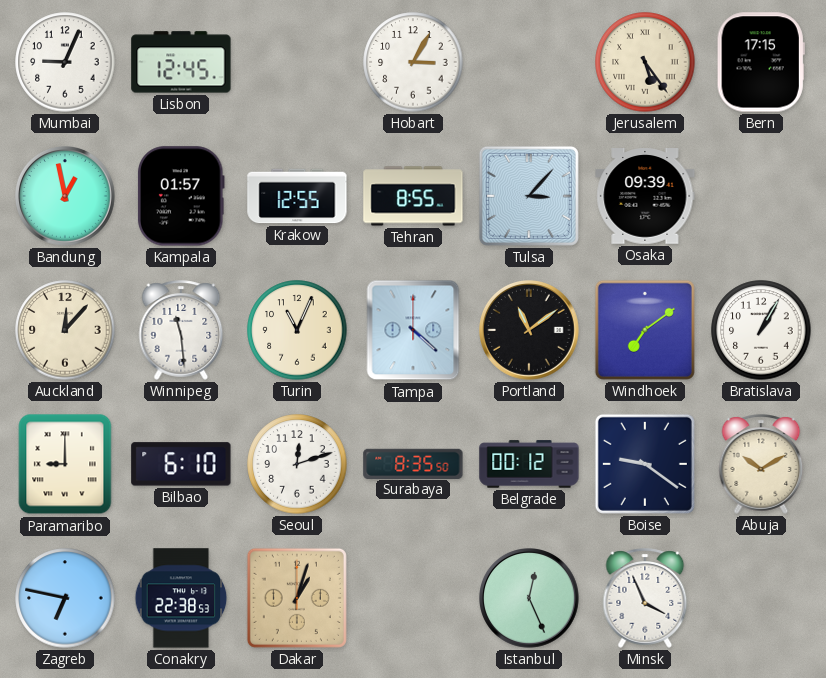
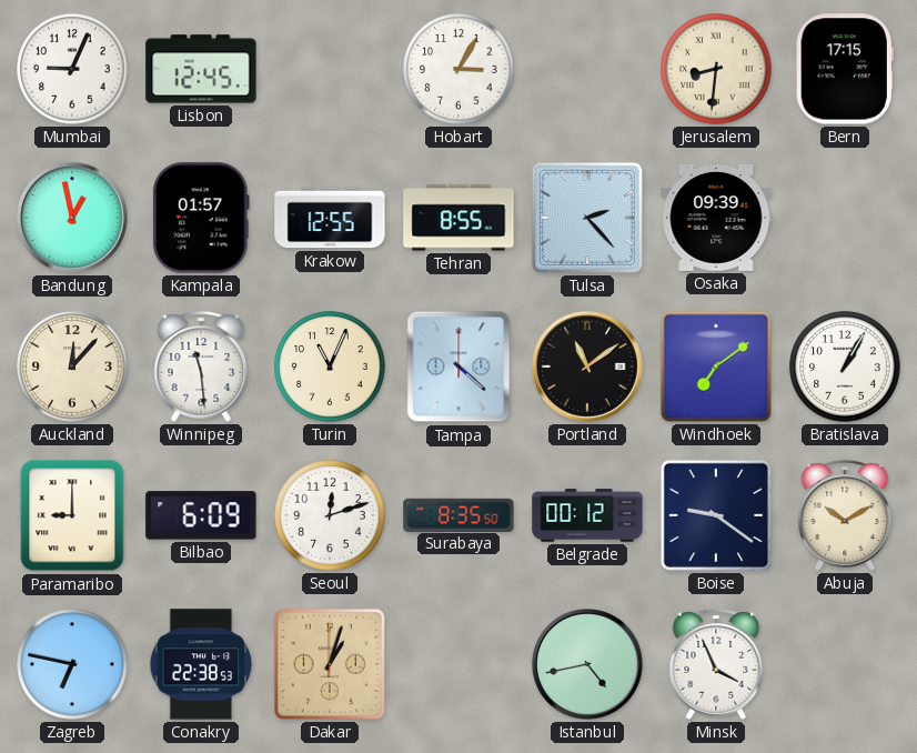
Jerusalem: 5:24 -> 8:31 (716, 69)
Tulsa: 3:07 -> 2:23 (587, 218)
Bilbao: 6:10 -> 6:09 (201, 515)
Istanbul: 12:26 -> 4:43 (588, 665)
